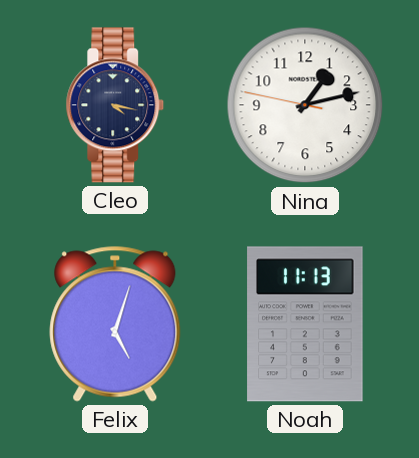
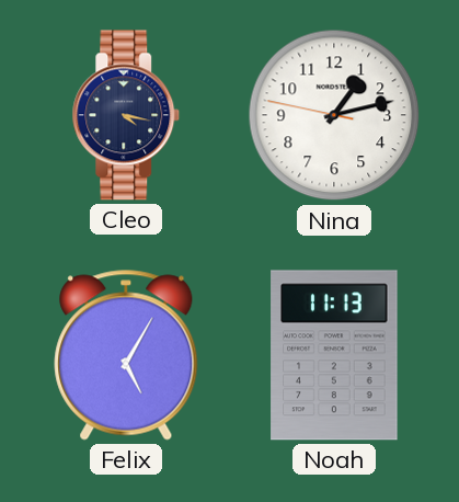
Felix: 5:03 -> 5:05 (126, 355)
